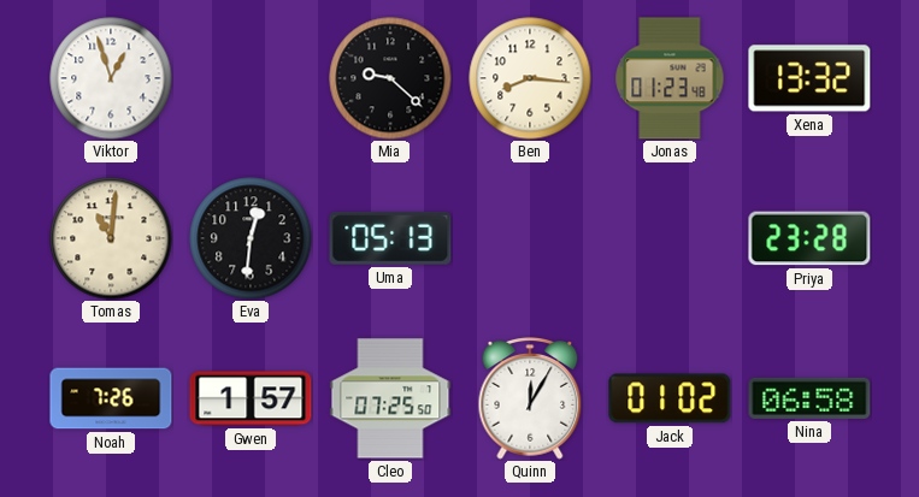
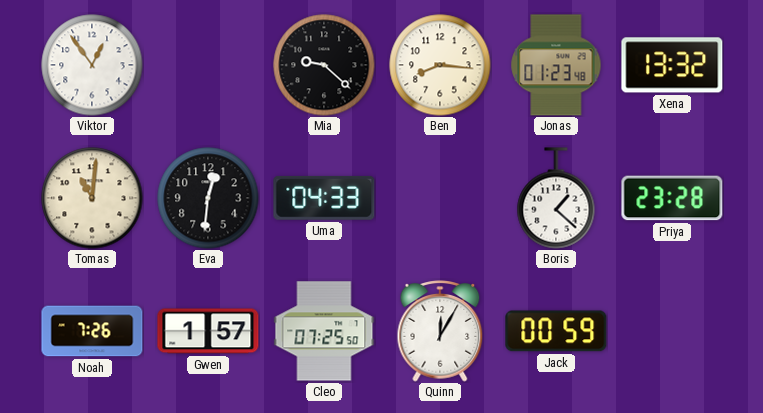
Viktor: 12:57 -> 12:54 (92, 65)
Uma: 05:13 -> 04:33 (324, 198)
Boris: none -> 1:22 (556, 198)
Jack: 01:02 -> 00:59 (556, 331)
Nina: 06:58 -> none (809, 398)
